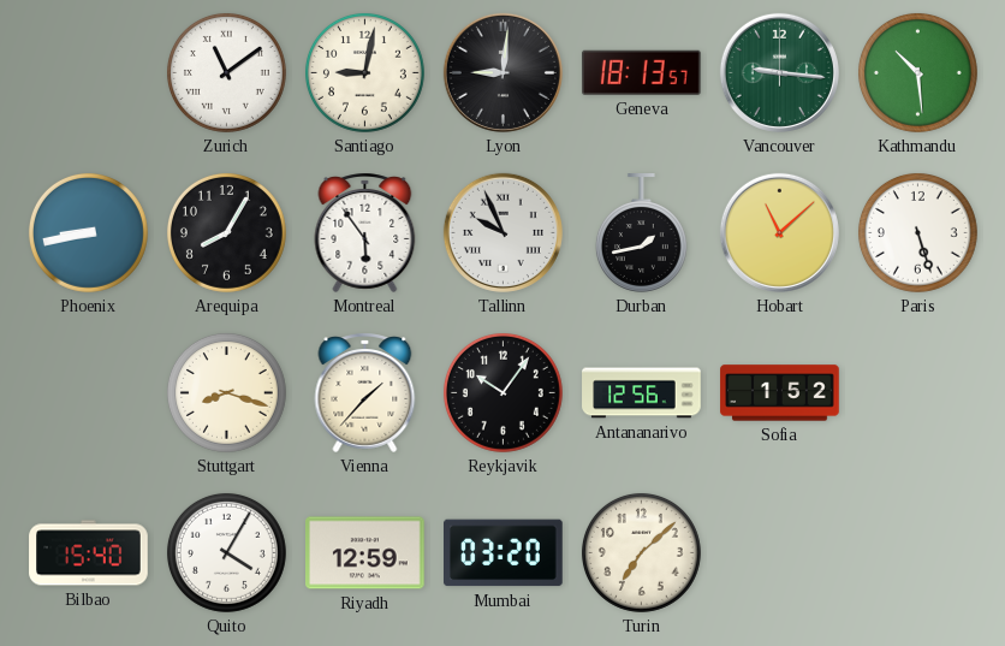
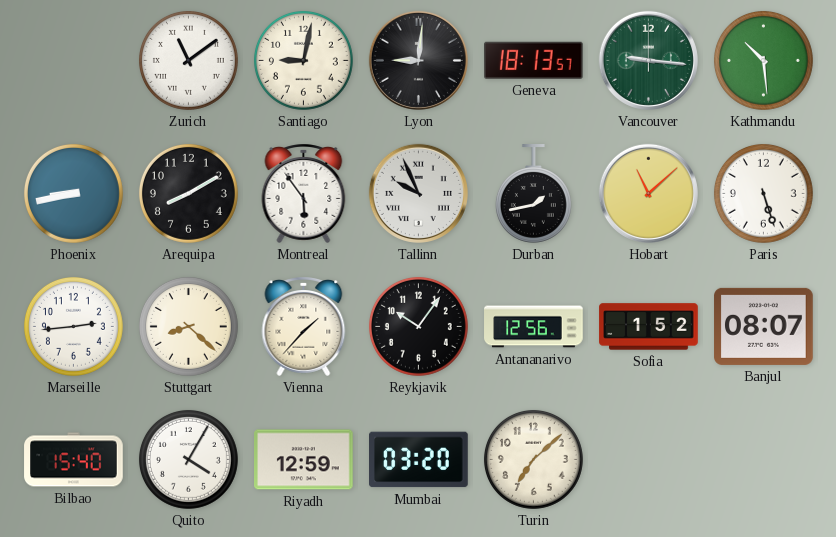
Arequipa: 8:05 -> 8:10 (188, 193)
Marseille: none -> 2:44 (73, 326)
Stuttgart: 8:18 -> 8:22 (188, 326)
Banjul: none -> 08:07 (764, 326)
